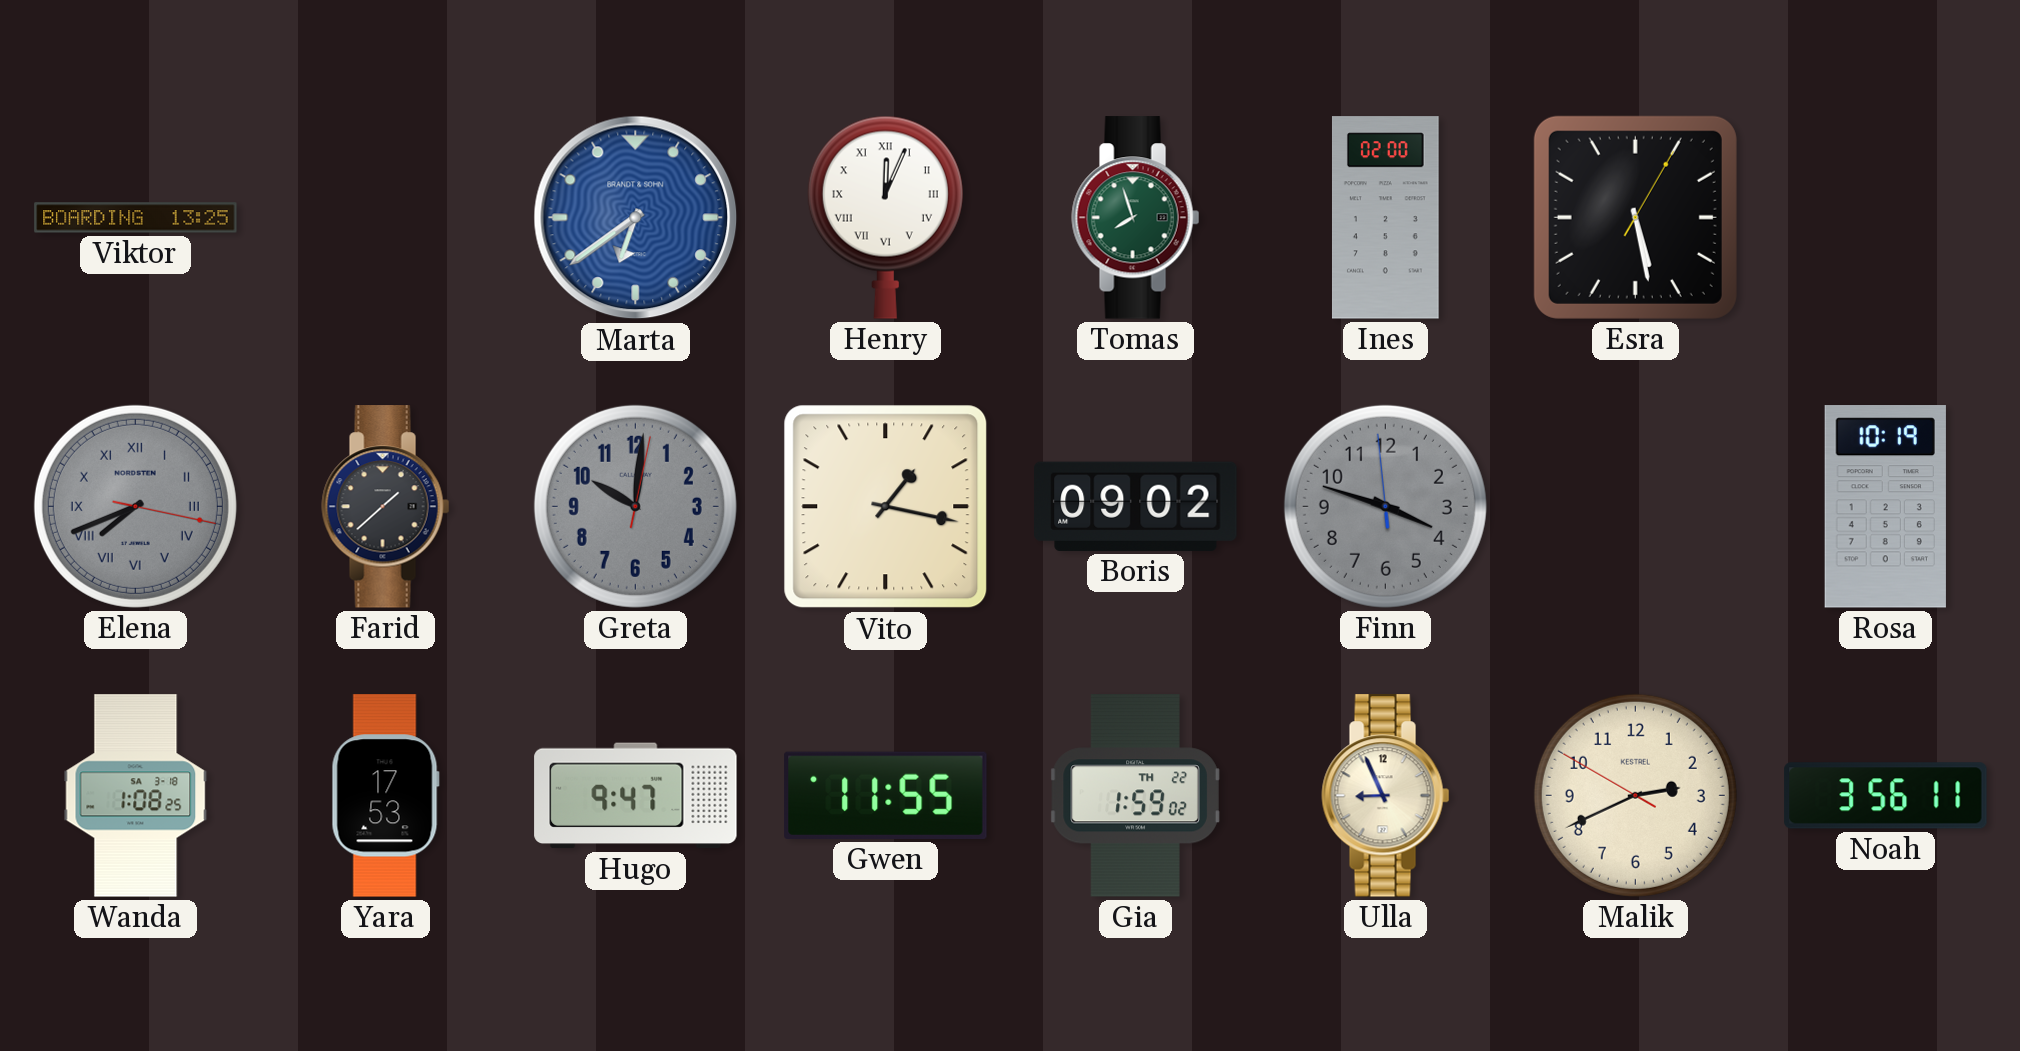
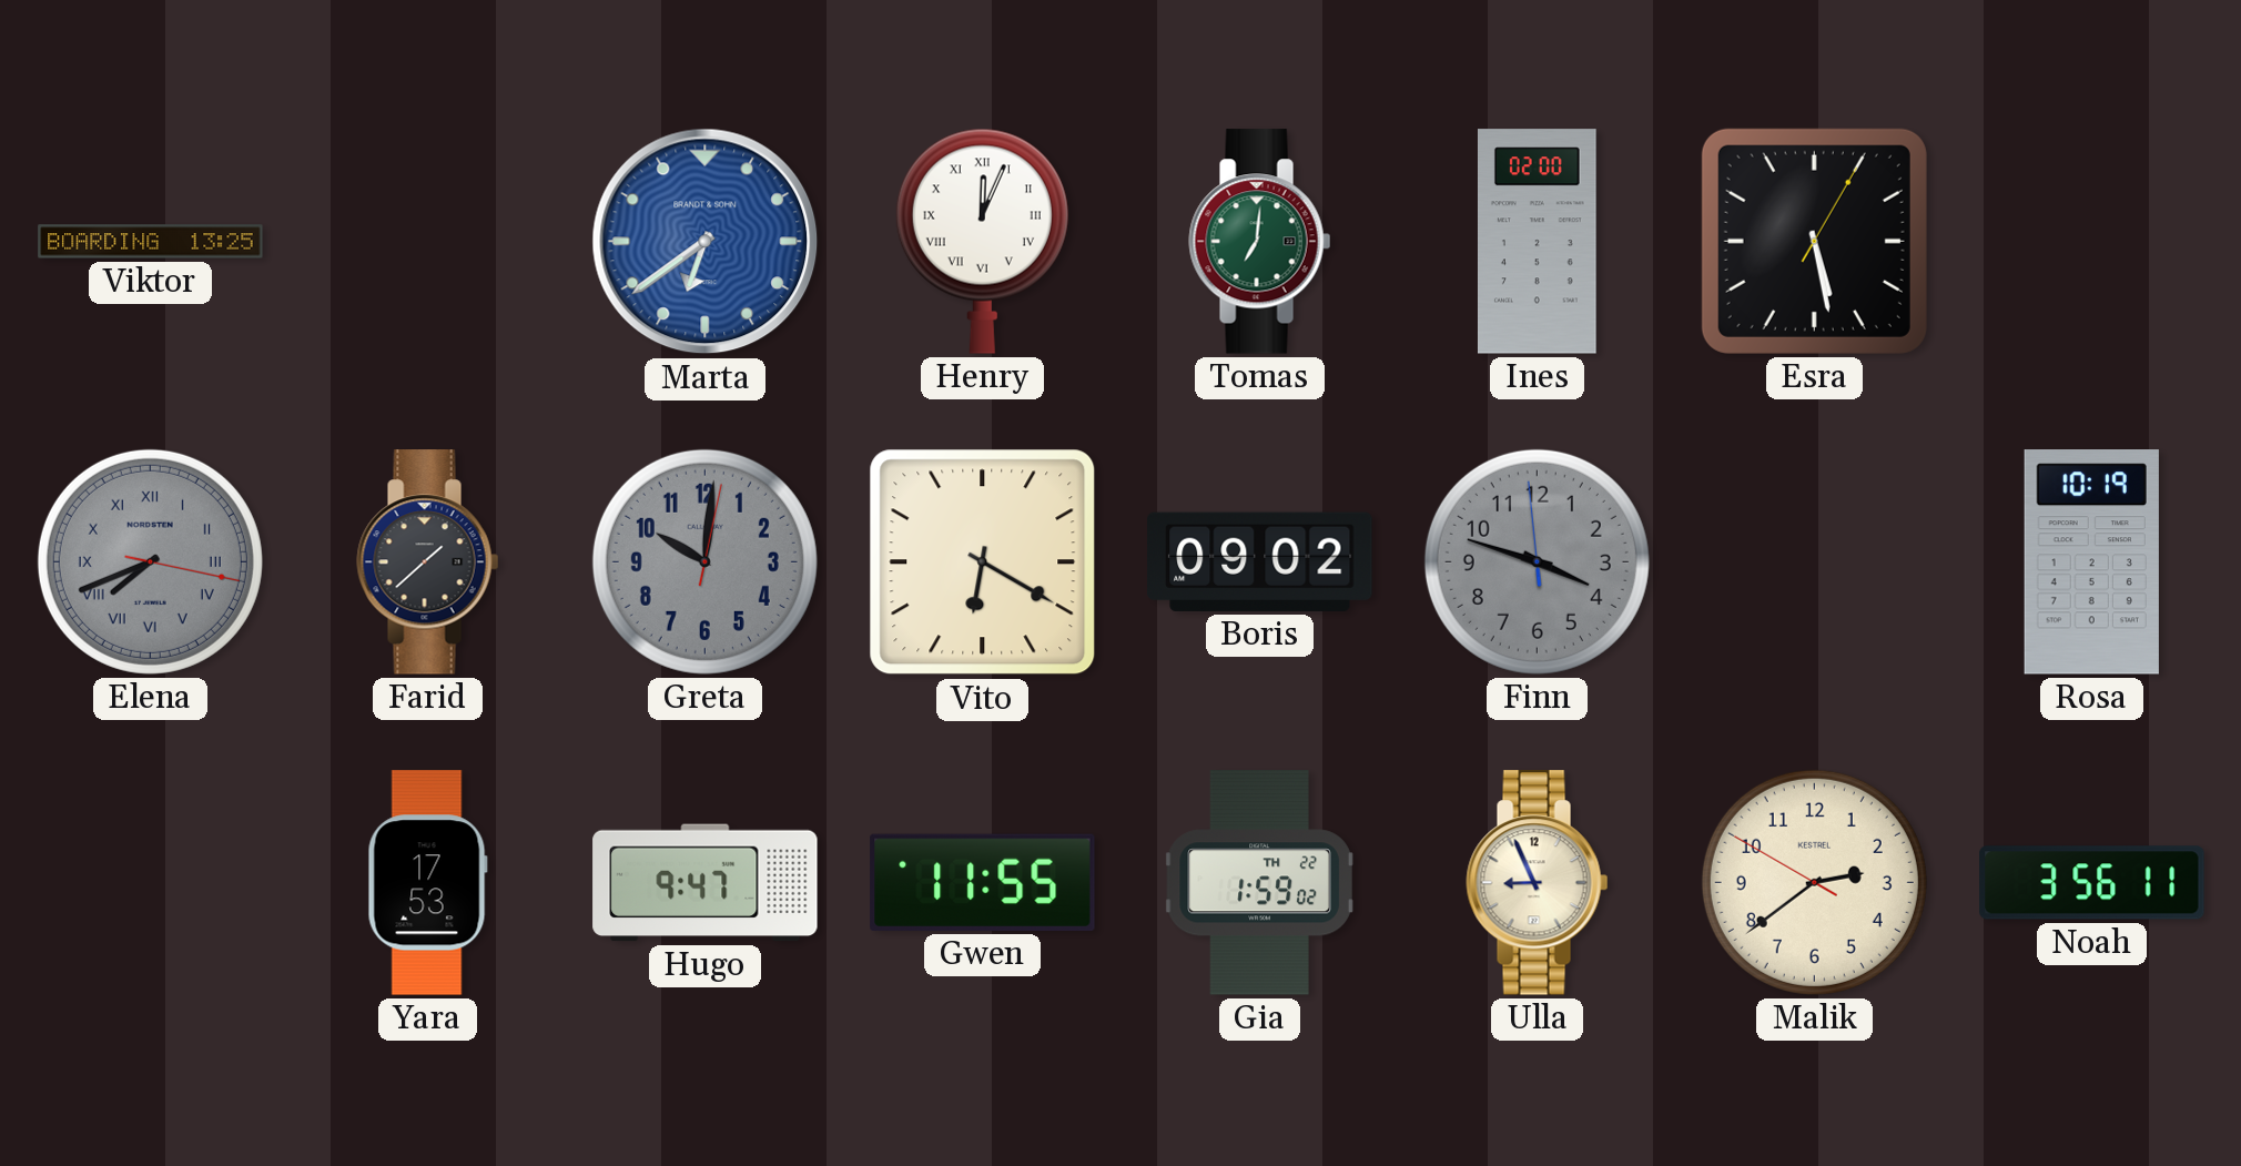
Tomas: 7:57 -> 7:01 (1260, 242)
Vito: 1:17 -> 6:20 (983, 562)
Wanda: 1:08 -> none (136, 796)
Malik: 2:40 -> 2:38 (1814, 882)
